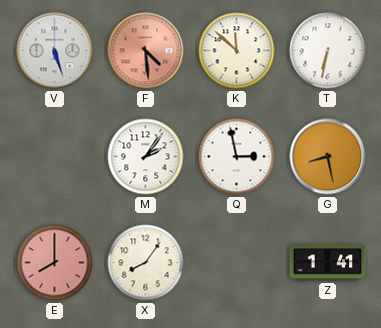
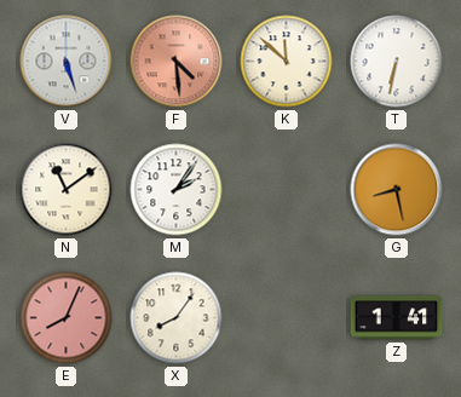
N: none -> 11:09 (67, 190)
Q: 2:58 -> none (237, 157)
E: 8:00 -> 8:04 (67, 318)
